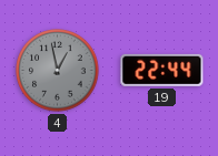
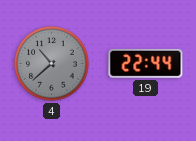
4: 12:58 -> 10:38 (52, 64)
